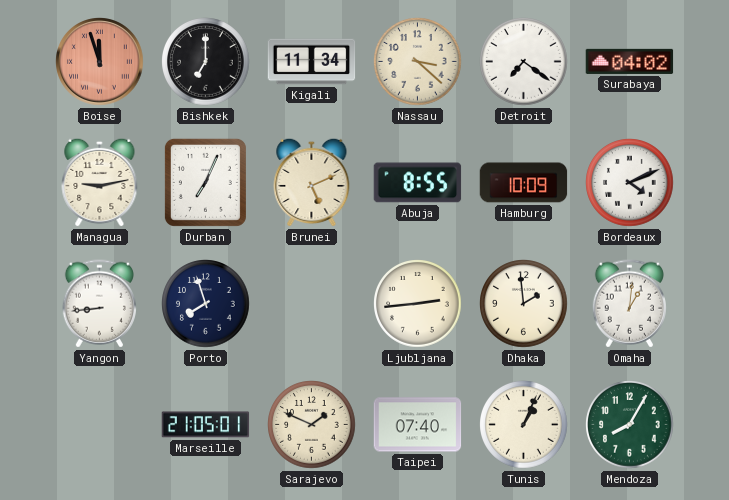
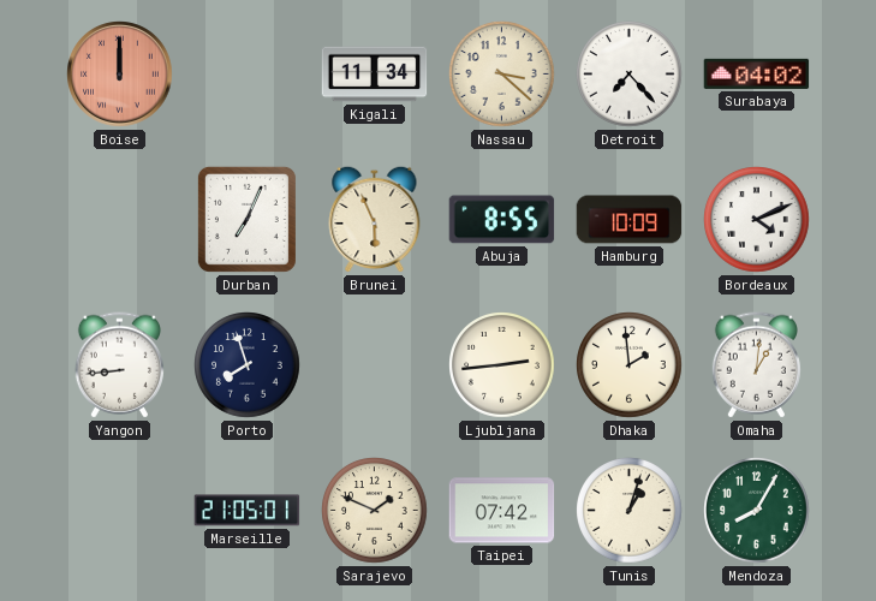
Boise: 11:57 -> 12:00 (120, 75)
Bishkek: 7:00 -> none (206, 62)
Detroit: 7:21 -> 7:23 (630, 75)
Managua: 9:13 -> none (100, 182)
Brunei: 5:11 -> 5:56 (375, 219)
Taipei: 07:40 -> 07:42 (502, 511)
Tunis: 1:04 -> 1:03 (630, 511)
